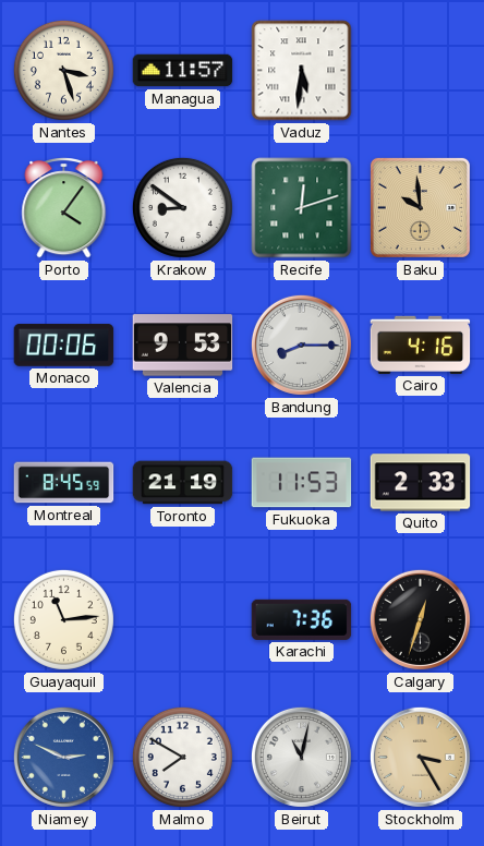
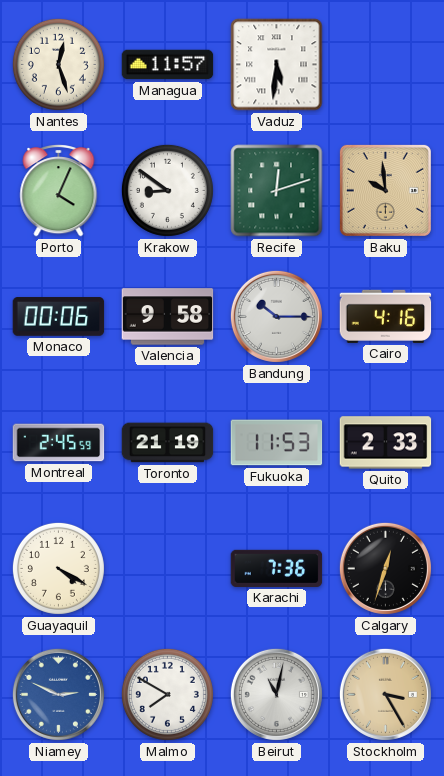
Nantes: 3:27 -> 12:27 (58, 64)
Porto: 4:06 -> 4:04 (59, 190)
Valencia: 9:53 -> 9:58 (168, 317)
Bandung: 8:15 -> 10:15 (276, 316)
Montreal: 8:45 -> 2:45 (59, 443)
Guayaquil: 11:14 -> 4:20 (58, 568)
